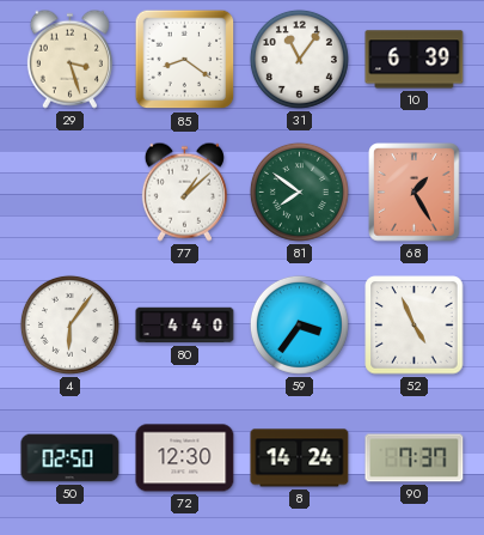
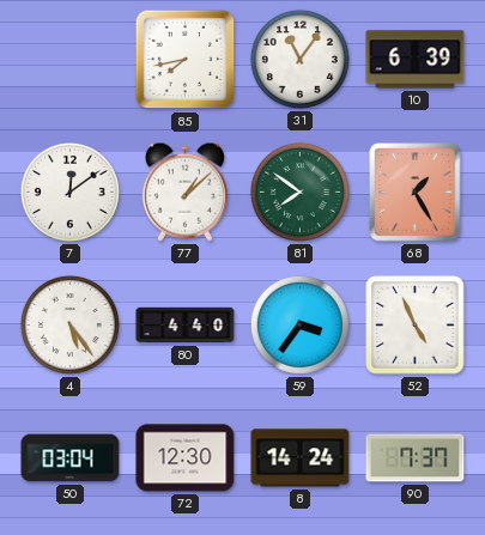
29: 3:27 -> none (69, 59)
85: 8:21 -> 7:43 (186, 60)
7: none -> 12:09 (69, 191)
4: 6:06 -> 5:24 (69, 324)
50: 02:50 -> 03:04 (71, 458)
